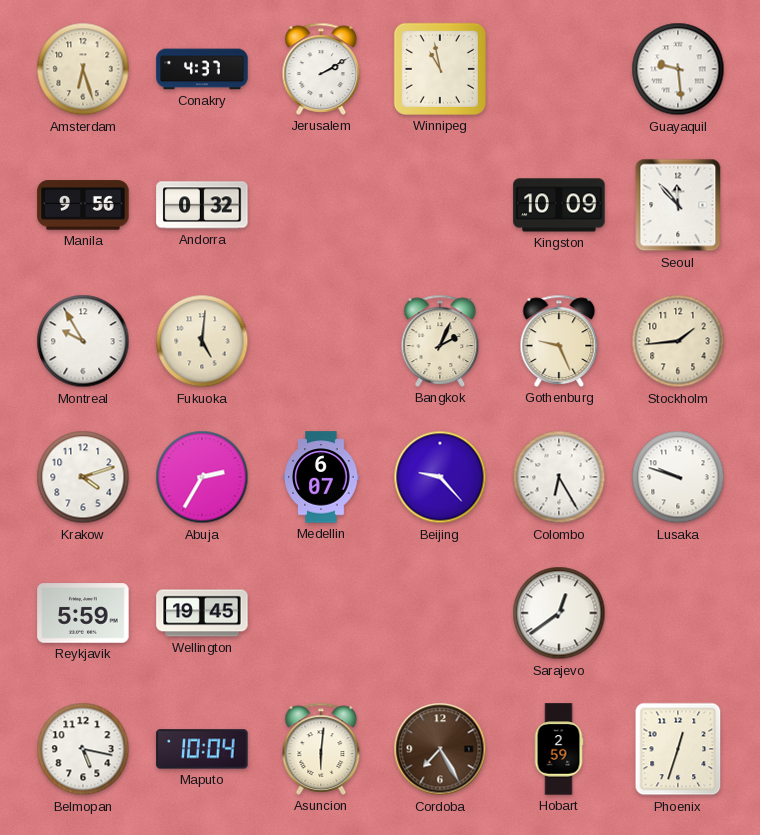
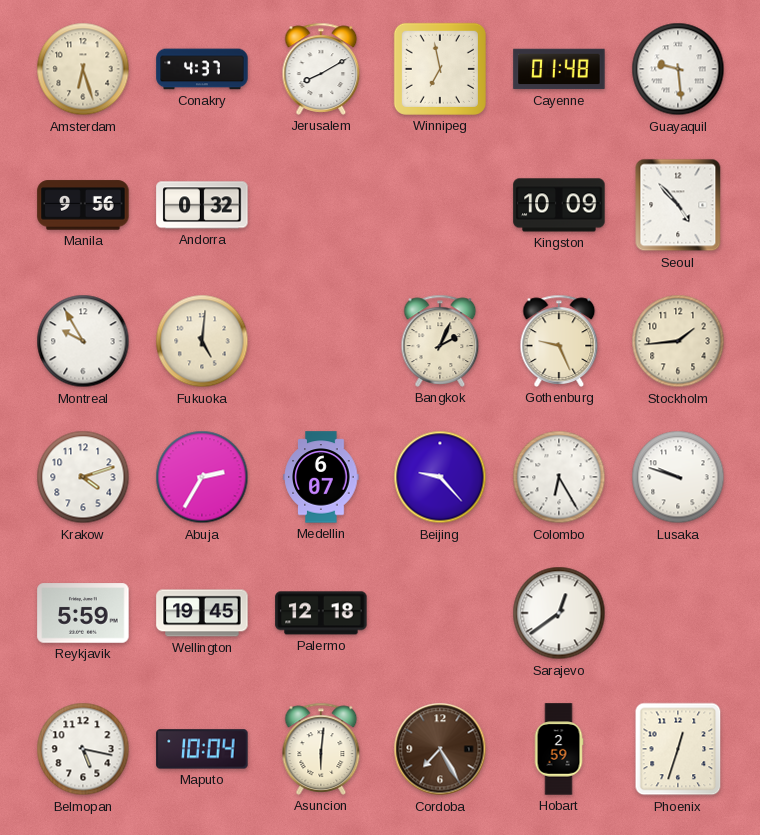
Jerusalem: 2:10 -> 8:10 (321, 69)
Winnipeg: 10:58 -> 6:58 (440, 69)
Cayenne: none -> 01:48 (559, 69)
Seoul: 11:53 -> 4:53 (678, 205)
Palermo: none -> 12:18 (321, 613)
